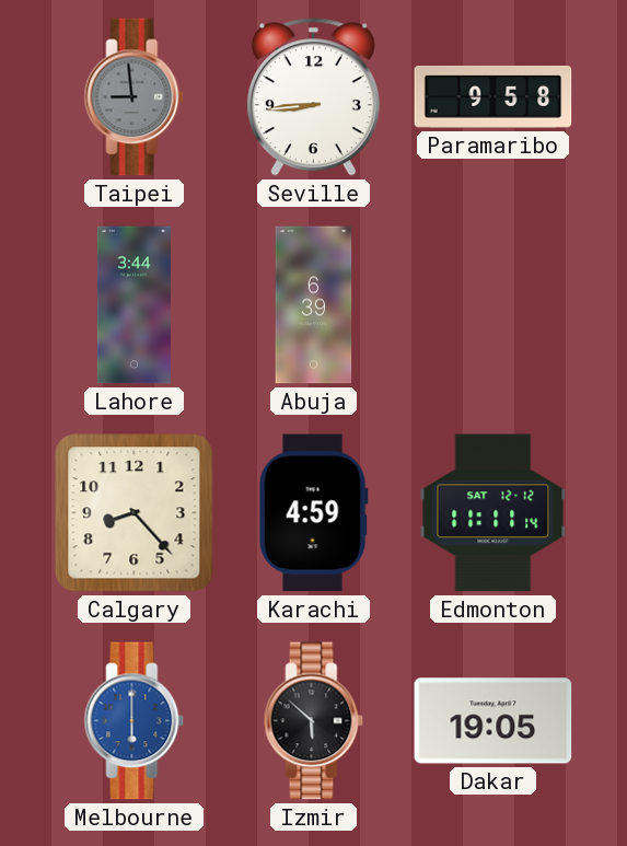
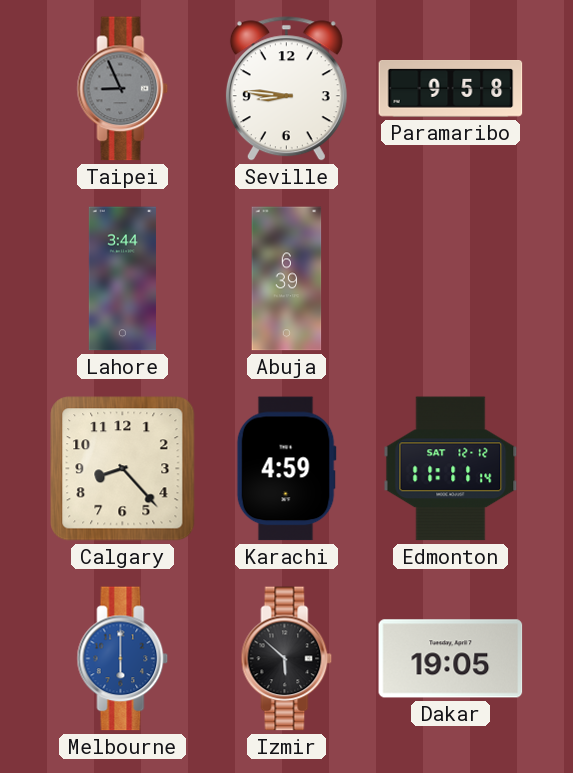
Taipei: 8:59 -> 8:56 (123, 89)
Seville: 8:44 -> 8:46 (286, 89)
